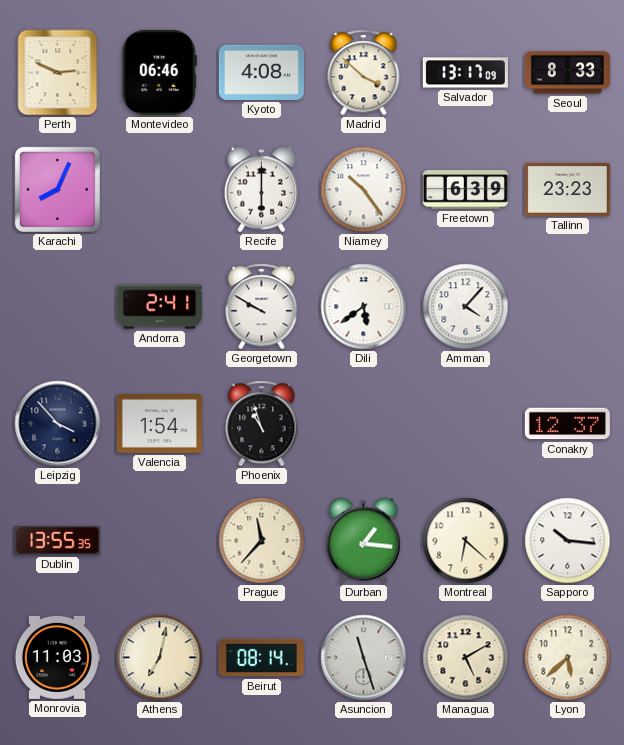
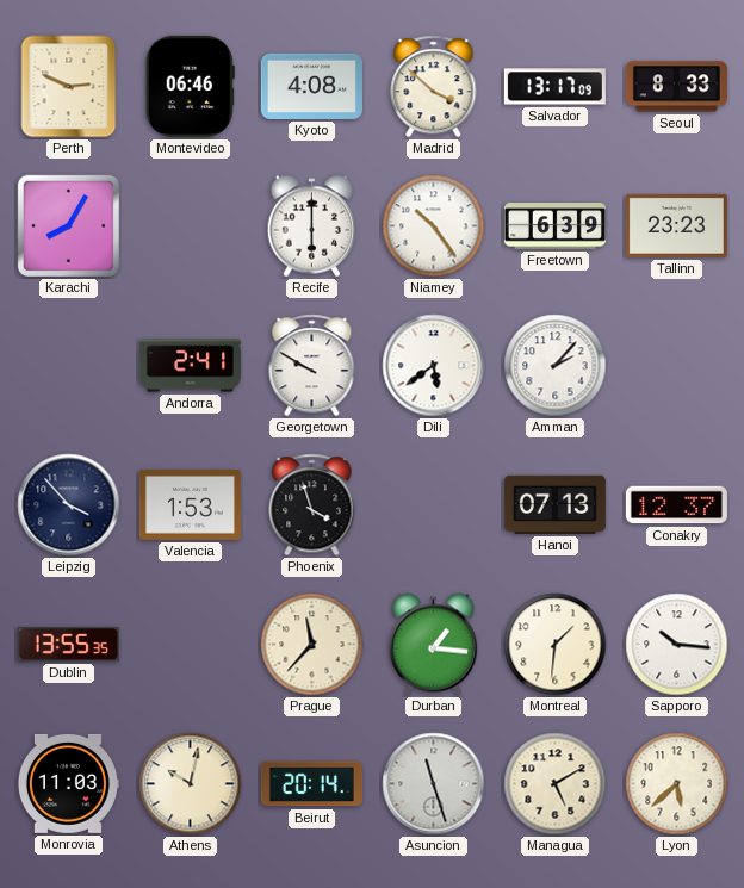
Karachi: 8:04 -> 8:05 (68, 225)
Amman: 4:07 -> 2:07 (556, 366)
Valencia: 1:54 -> 1:53 (190, 504)
Phoenix: 10:57 -> 3:57 (312, 505)
Hanoi: none -> 07:13 (554, 504)
Montreal: 6:22 -> 1:31 (556, 645)
Athens: 7:02 -> 10:02 (191, 784)
Beirut: 08:14 -> 20:14 (311, 784)
